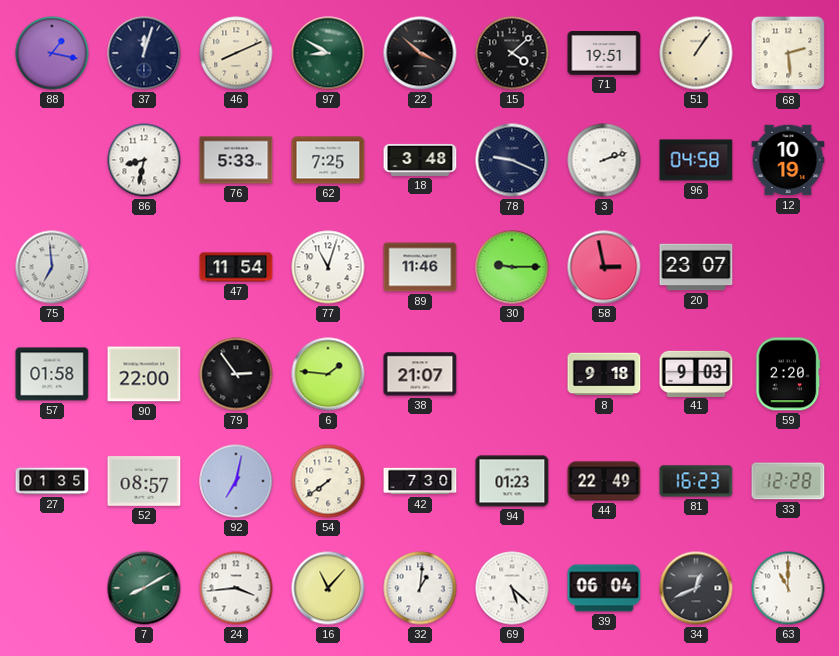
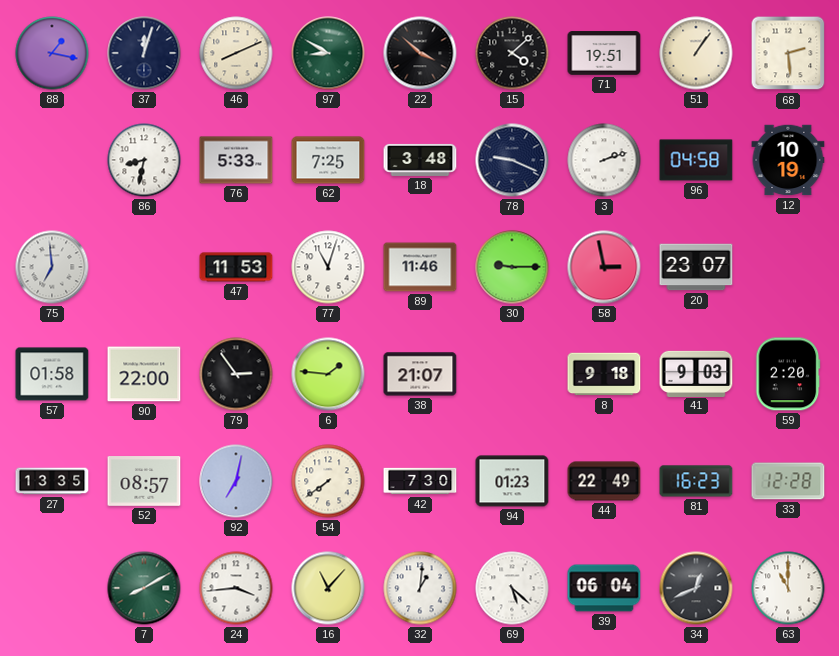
47: 11:54 -> 11:53 (236, 267)
27: 01:35 -> 13:35 (52, 481)
